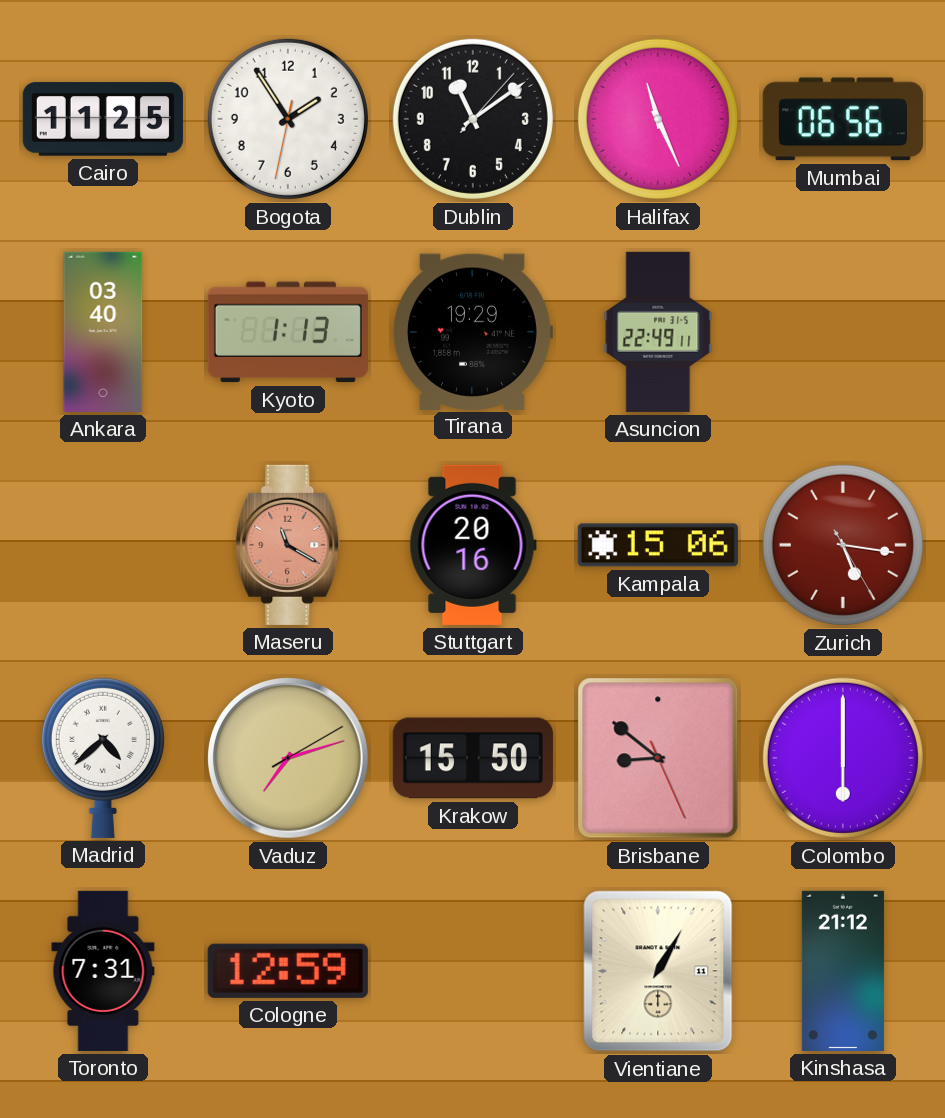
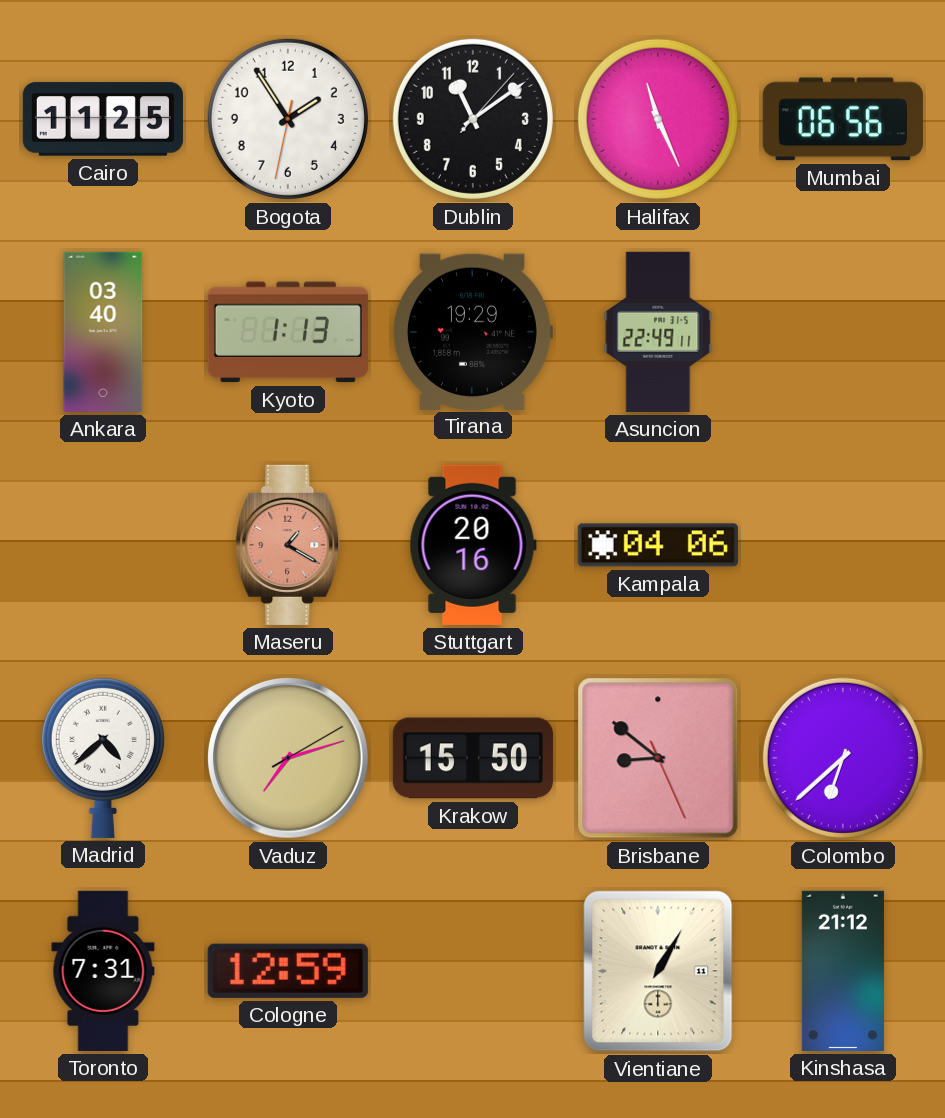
Maseru: 11:20 -> 1:20 (288, 545)
Kampala: 15:06 -> 04:06 (658, 545)
Zurich: 5:16 -> none (843, 545)
Colombo: 6:00 -> 6:38 (843, 758)
